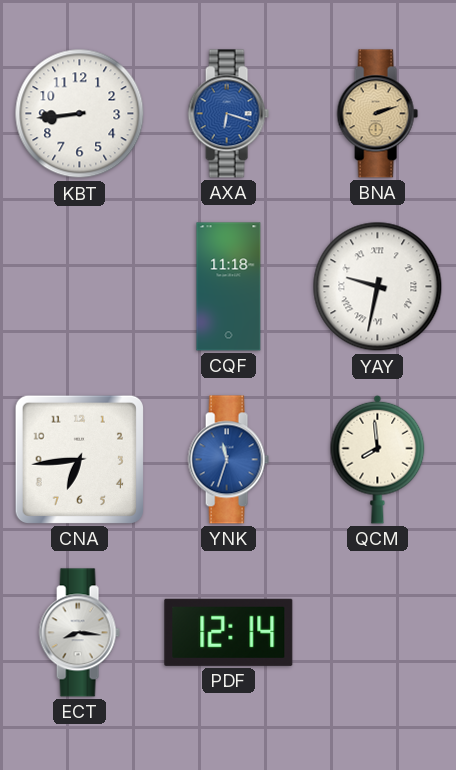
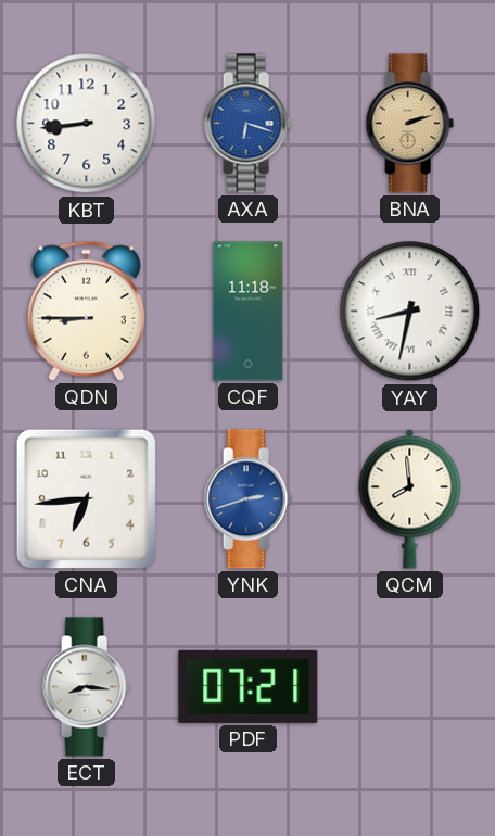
QDN: none -> 8:45 (86, 311)
YAY: 9:32 -> 8:32 (410, 312)
YNK: 11:33 -> 2:42 (247, 499)
PDF: 12:14 -> 07:21 (249, 686)
